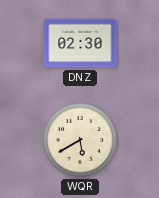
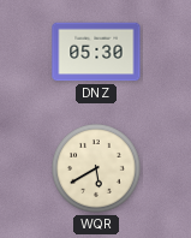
DNZ: 02:30 -> 05:30 (96, 52)
